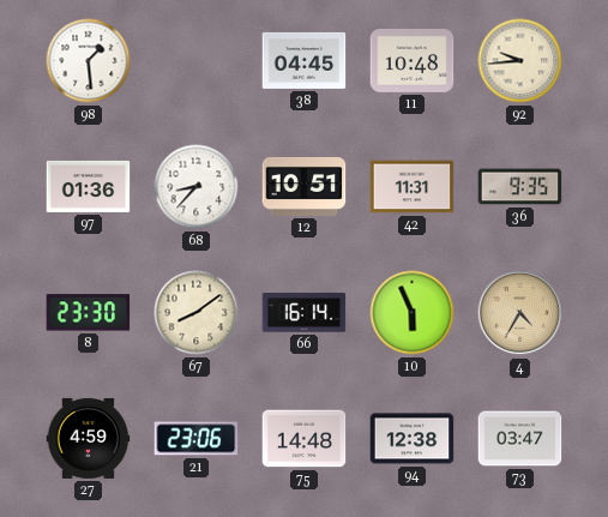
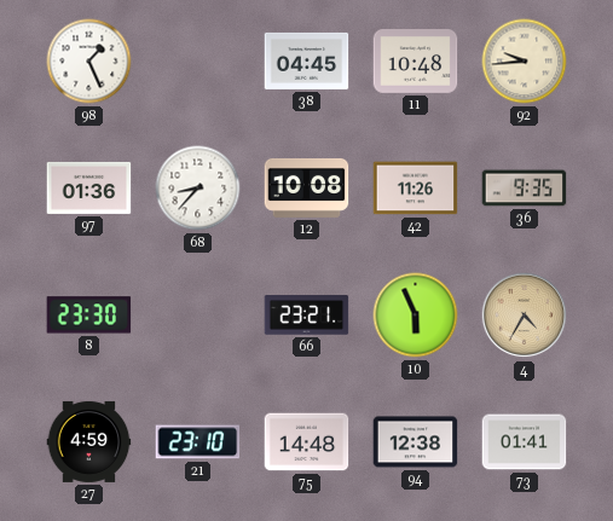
98: 1:29 -> 1:26 (89, 62)
12: 10:51 -> 10:08 (307, 187)
42: 11:31 -> 11:26 (416, 189)
67: 8:09 -> none (197, 313)
66: 16:14 -> 23:21 (307, 316)
21: 23:06 -> 23:10 (198, 442)
73: 03:47 -> 01:41 (525, 442)
